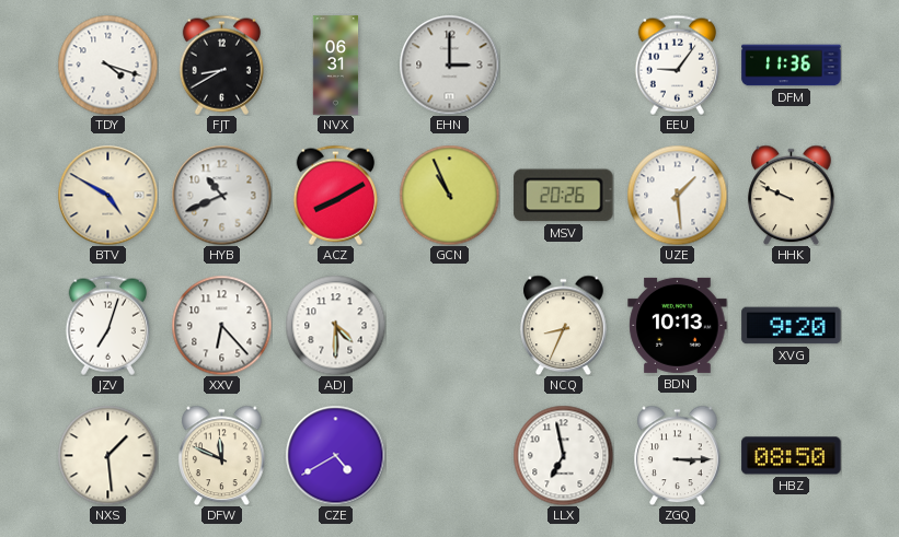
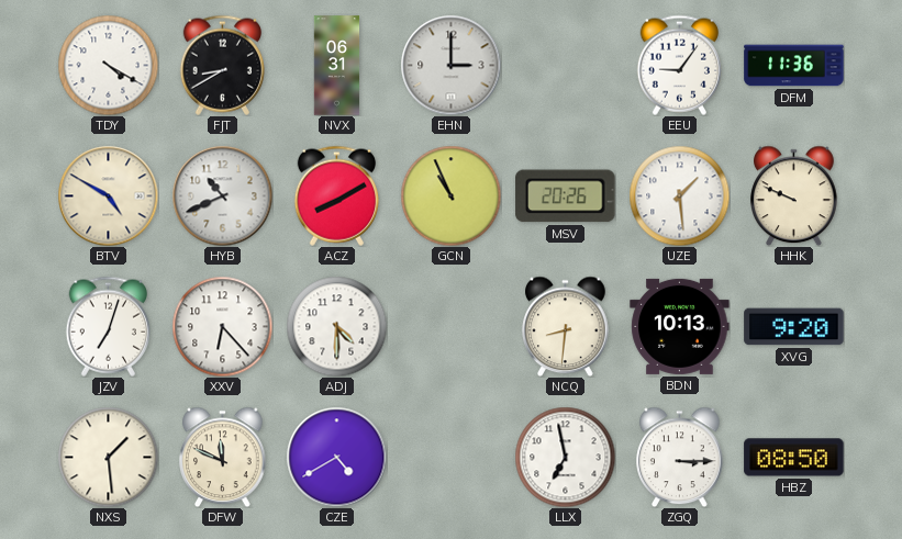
TDY: 4:18 -> 4:20 (108, 65)
NCQ: 8:34 -> 8:31 (566, 326)
